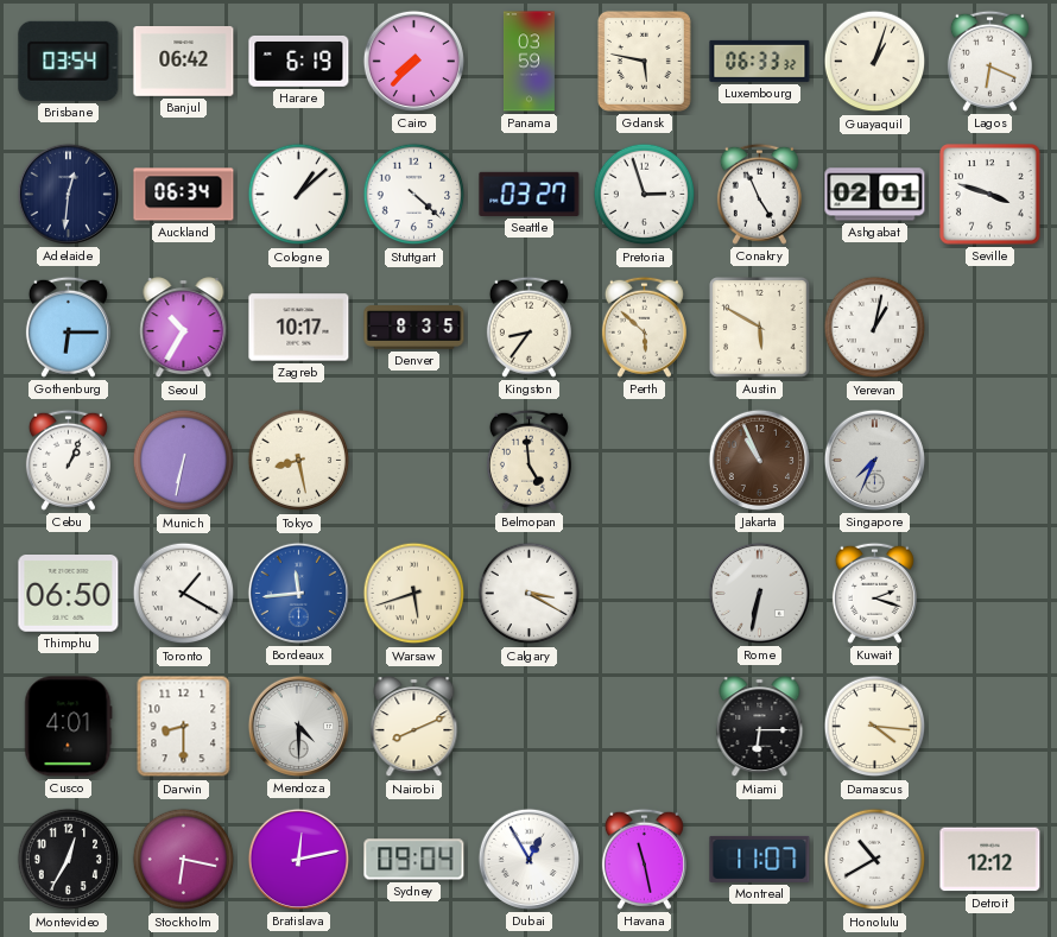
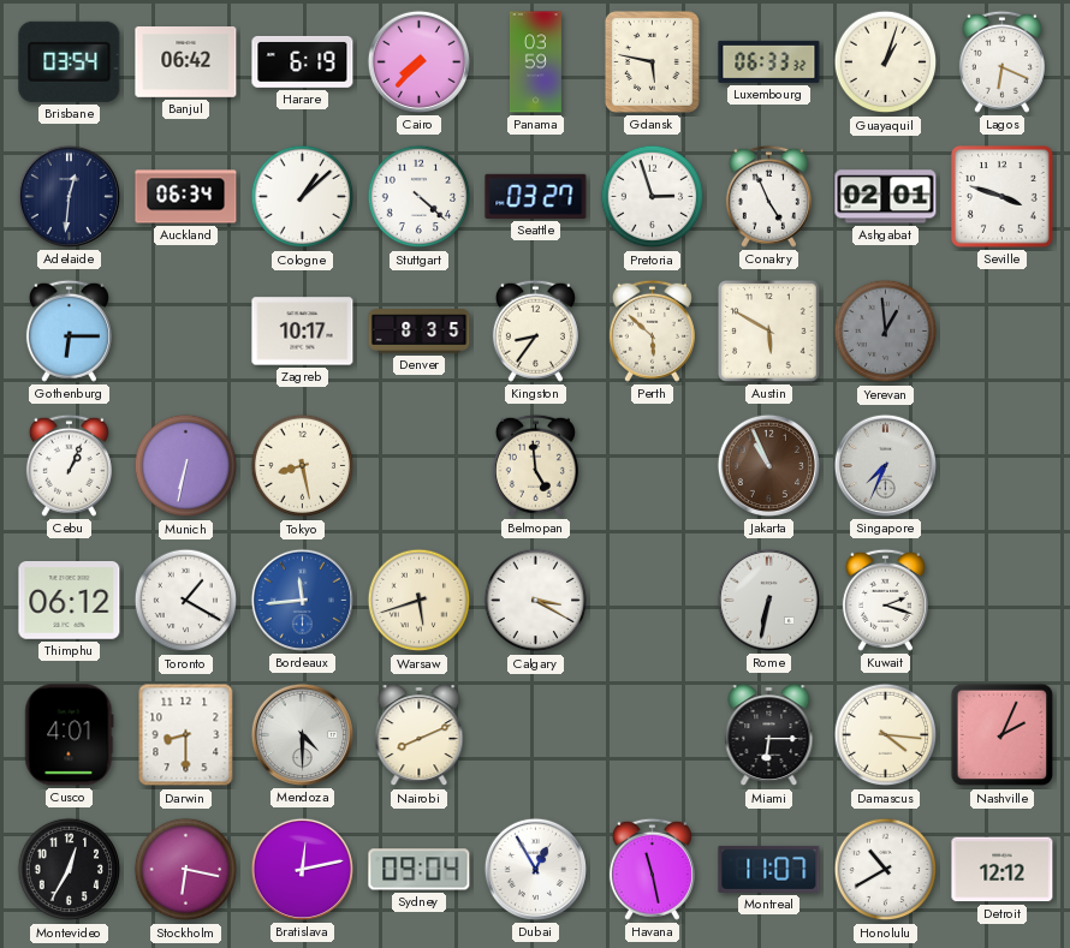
Seoul: 10:35 -> none (184, 328)
Yerevan: 1:02 -> 12:59 (886, 332)
Yerevan dial: white -> grey (886, 332)
Thimphu: 06:50 -> 06:12 (70, 601)
Nashville: none -> 2:04 (1003, 735)
